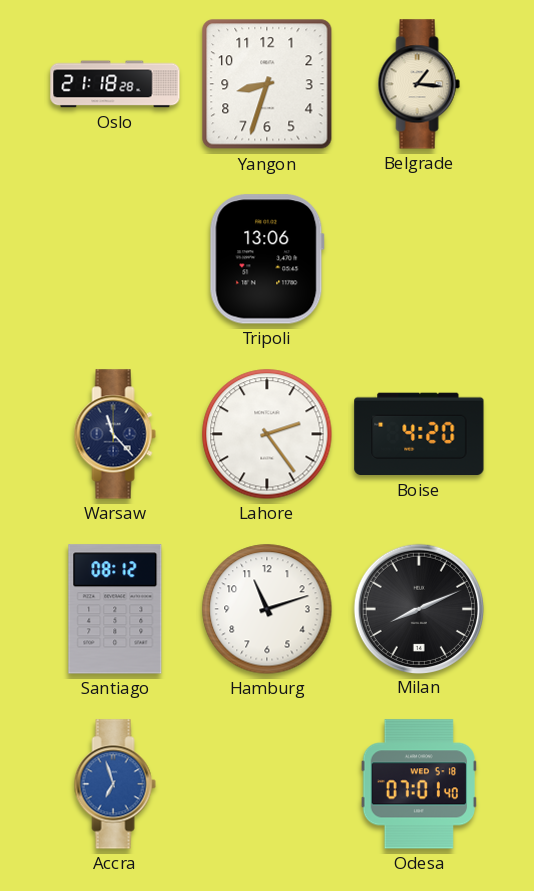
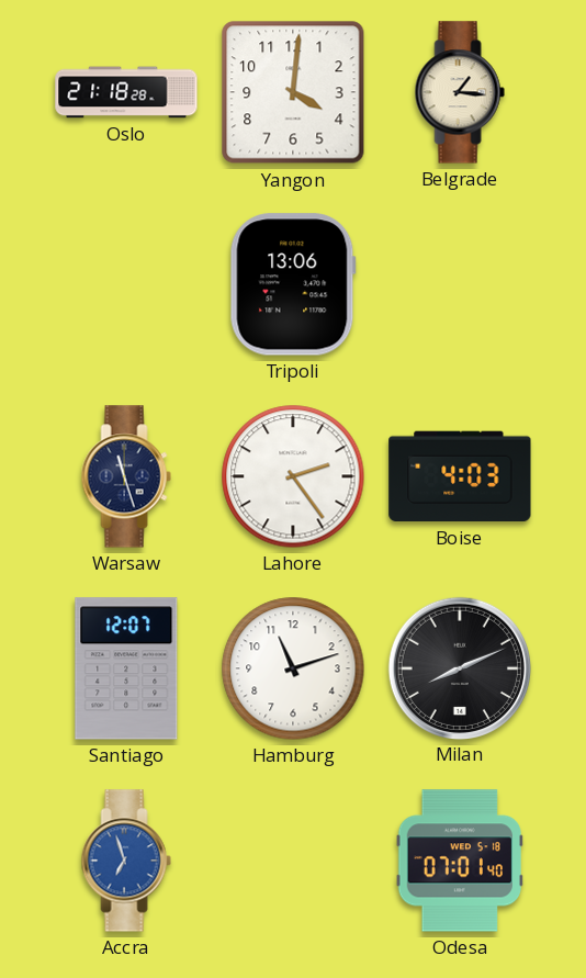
Yangon: 8:33 -> 4:01 (293, 92)
Warsaw: 11:23 -> 11:27 (126, 476)
Boise: 4:20 -> 4:03 (460, 476)
Santiago: 08:12 -> 12:07 (126, 668)
